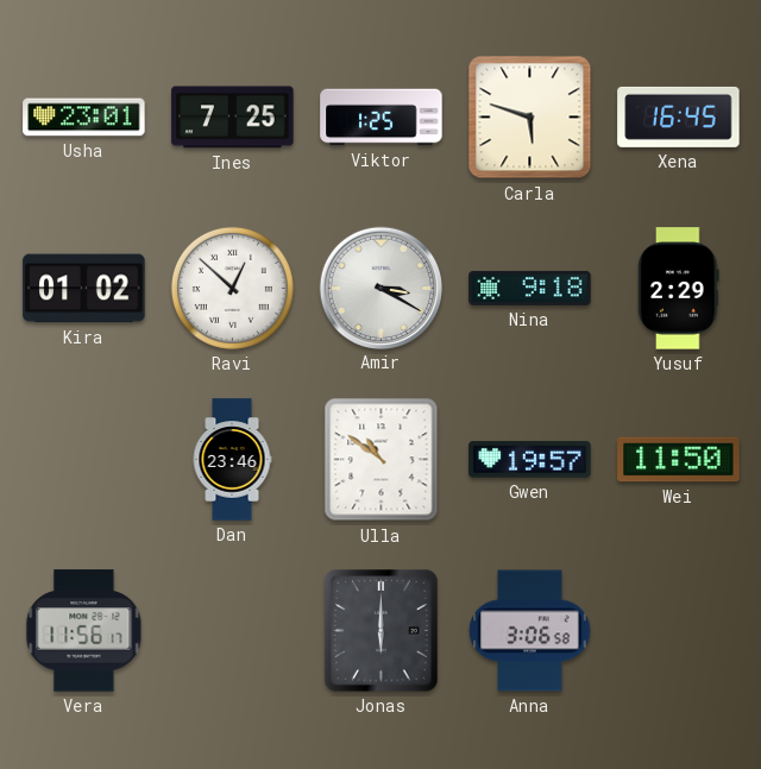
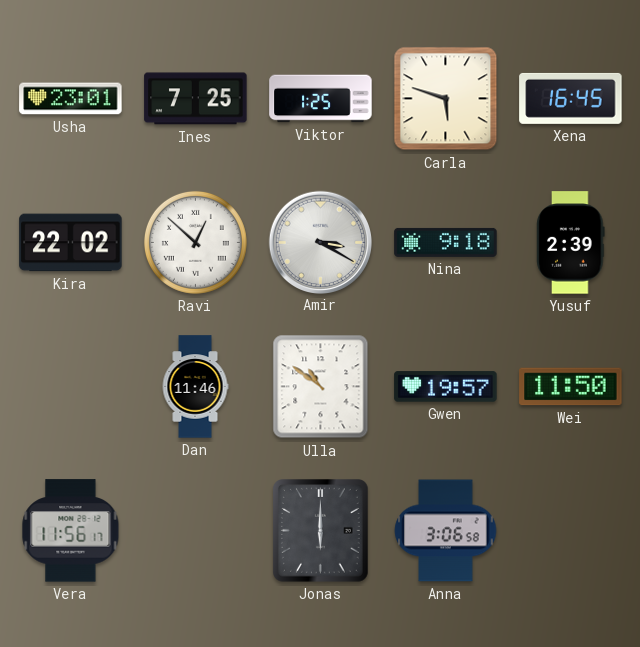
Kira: 01:02 -> 22:02 (71, 243)
Yusuf: 2:29 -> 2:39 (571, 243)
Dan: 23:46 -> 11:46 (195, 387)
